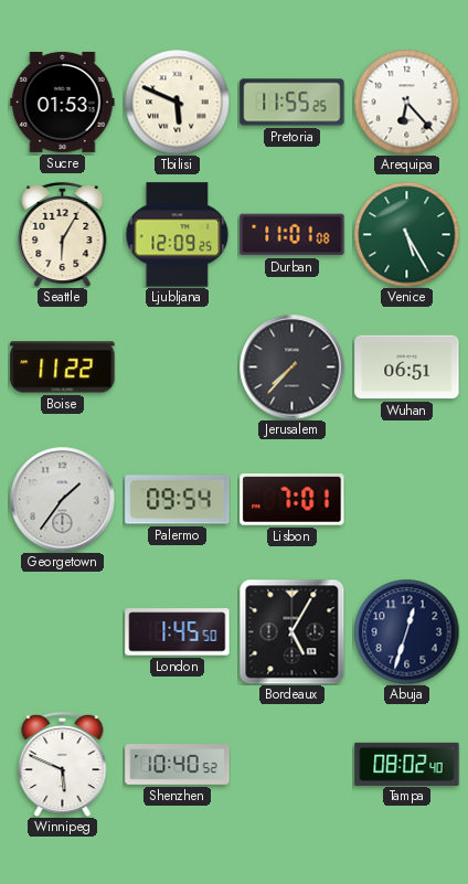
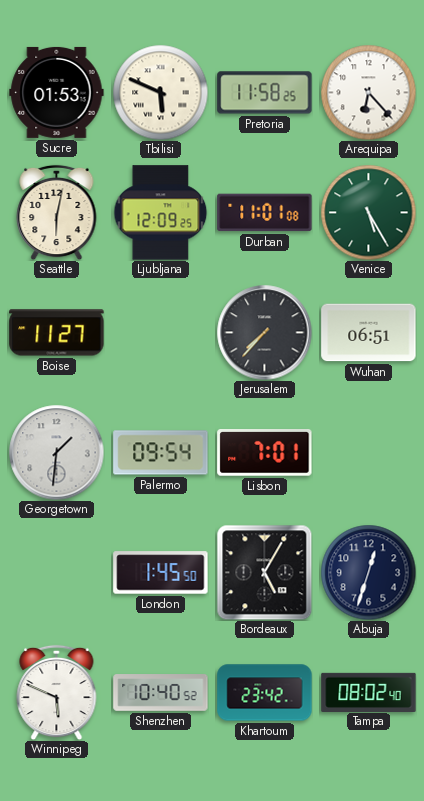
Pretoria: 11:55 -> 11:58 (265, 93)
Seattle: 6:05 -> 6:02 (57, 212)
Boise: 11:22 -> 11:27 (57, 333)
Georgetown: 1:36 -> 1:31 (56, 452)
Khartoum: none -> 23:42 (265, 693)
